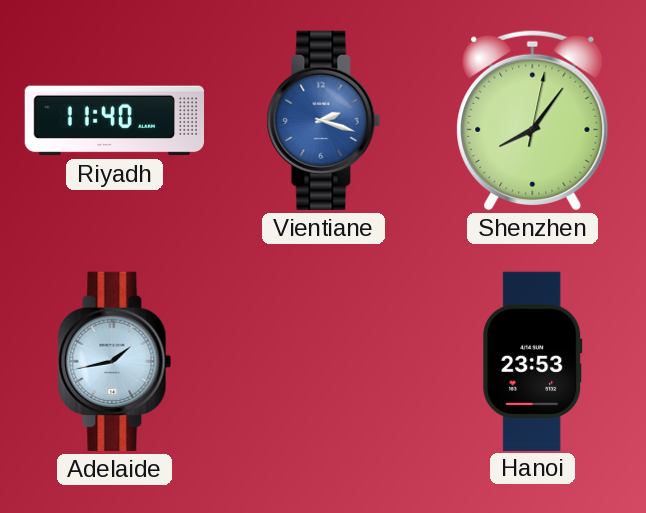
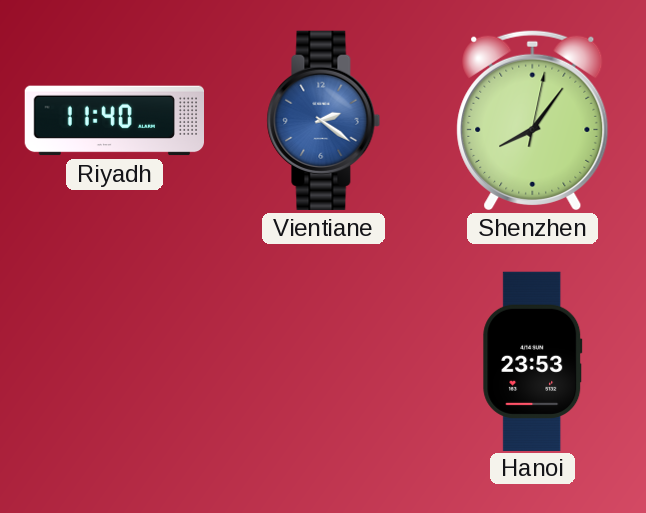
Vientiane: 2:18 -> 2:21 (324, 120)
Adelaide: 1:43 -> none (115, 361)
